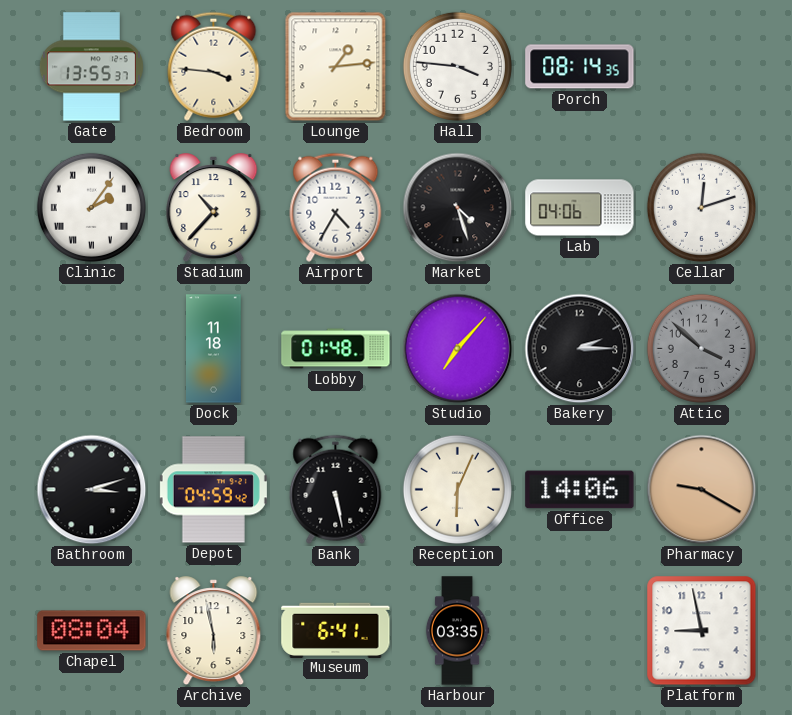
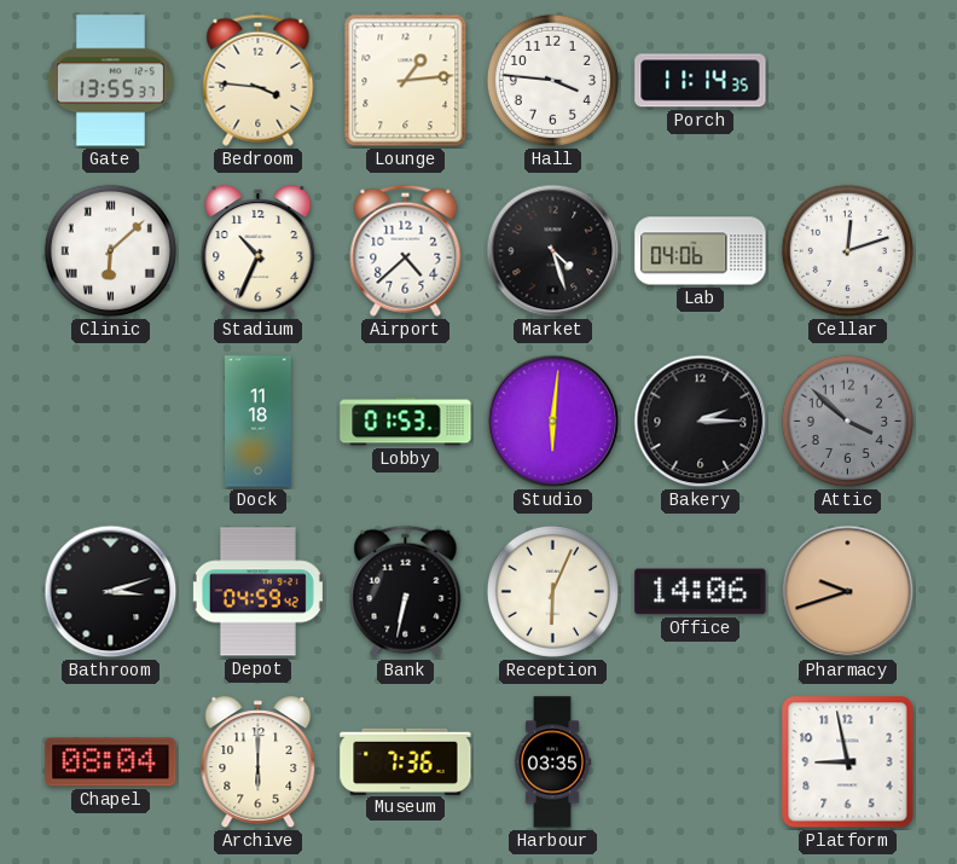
Porch: 08:14 -> 11:14 (701, 81)
Clinic: 2:06 -> 6:08 (110, 250)
Stadium: 10:37 -> 10:34 (259, 251)
Airport: 4:35 -> 4:38 (406, 250)
Lobby: 01:48 -> 01:53 (406, 422)
Studio: 7:07 -> 6:01 (553, 422)
Bank: 5:28 -> 6:32 (406, 591)
Pharmacy: 9:20 -> 9:42 (848, 592)
Archive: 5:58 -> 6:00 (259, 762)
Museum: 6:41 -> 7:36 (406, 761)
